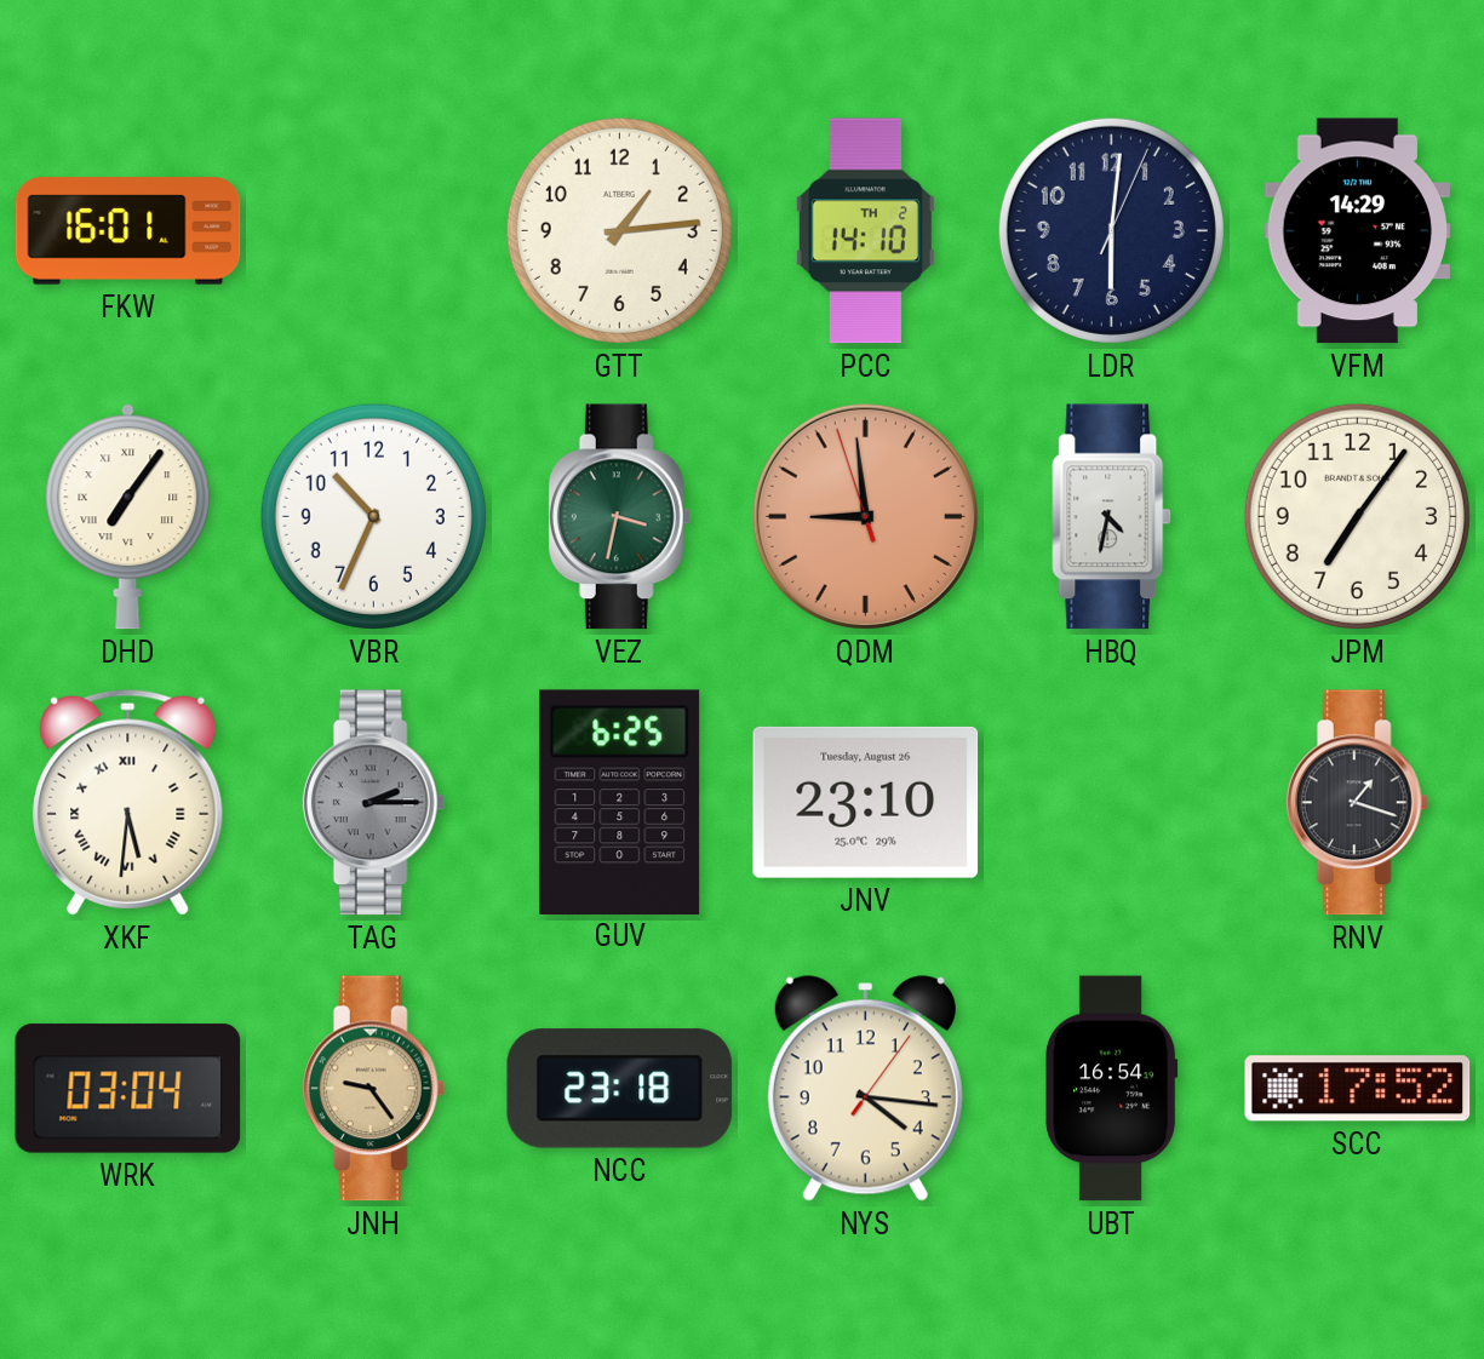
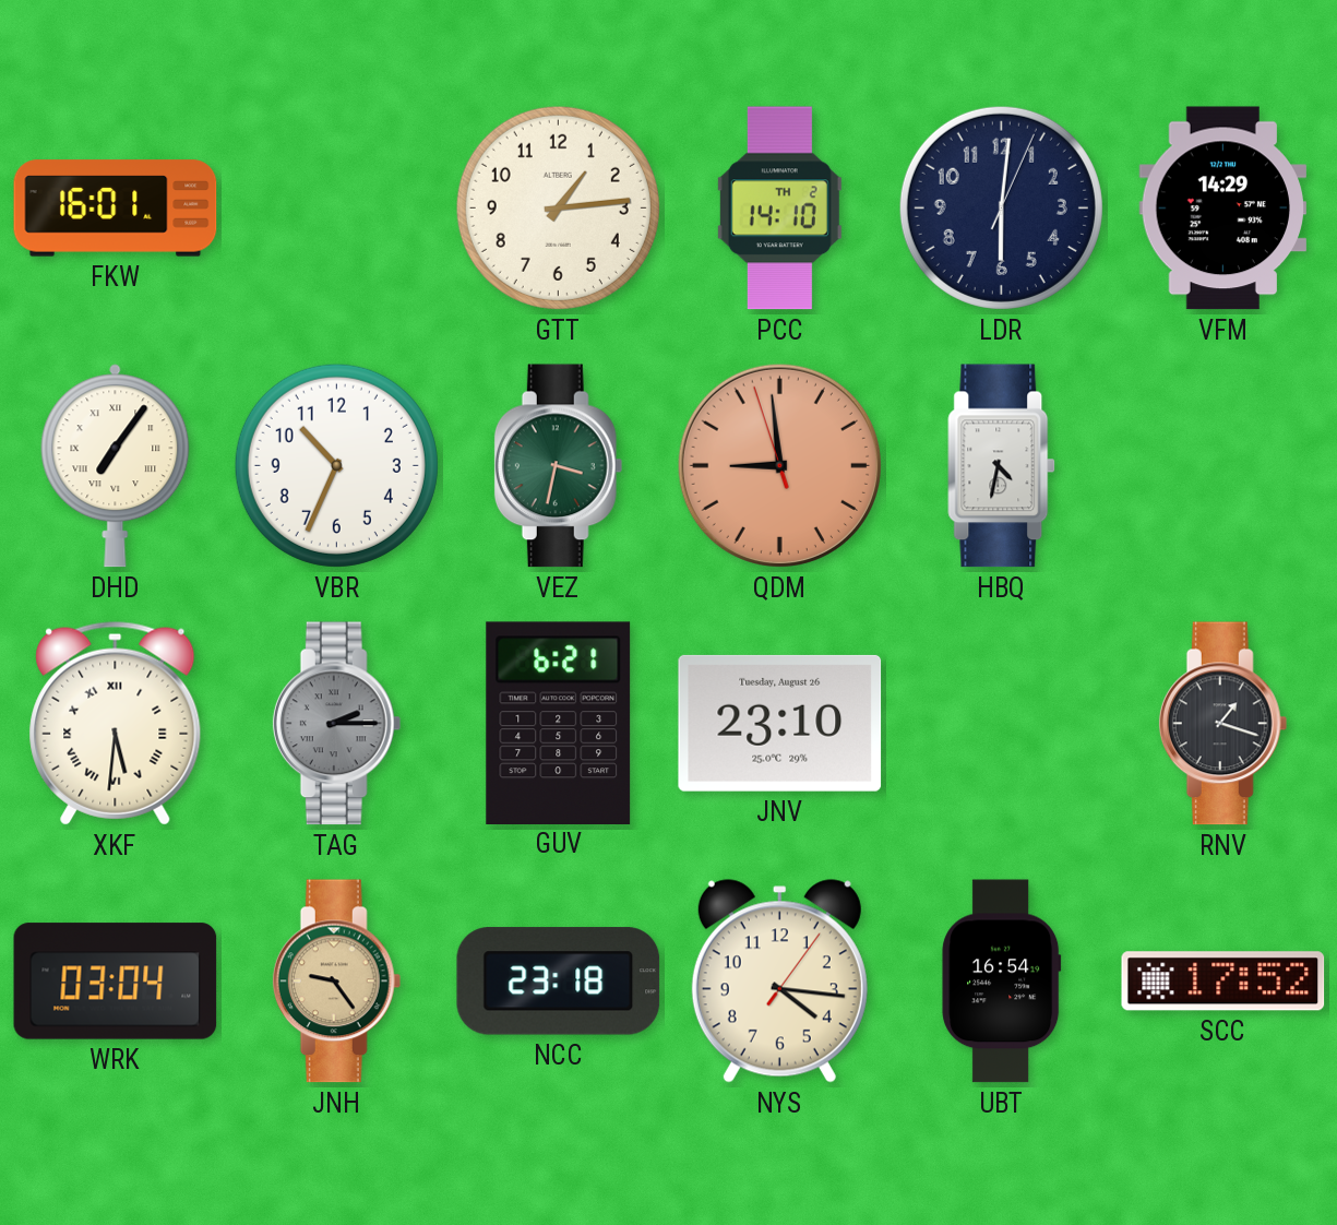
JPM: 7:06 -> none (1357, 516)
GUV: 6:25 -> 6:21 (559, 723)
